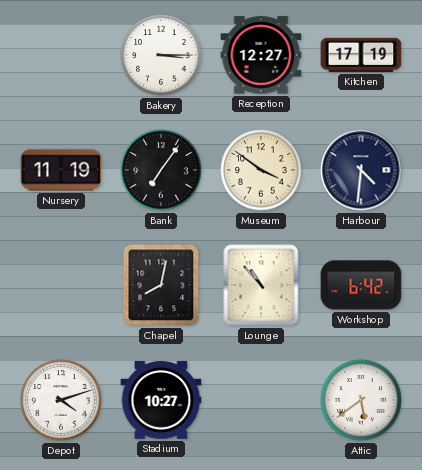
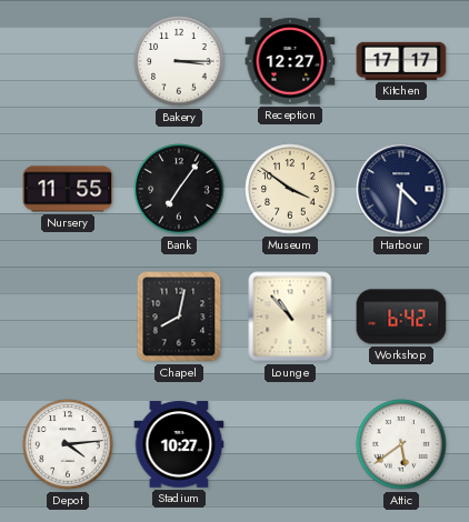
Kitchen: 17:19 -> 17:17 (401, 61)
Nursery: 11:19 -> 11:55 (68, 189)
Depot: 4:12 -> 4:14 (68, 444)
